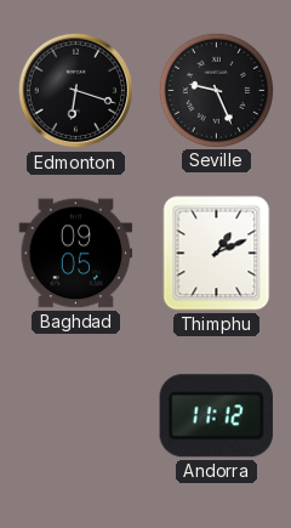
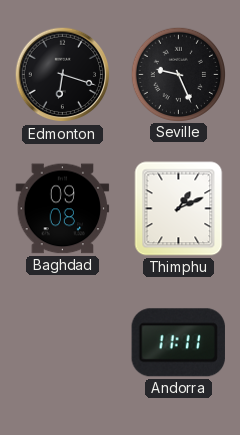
Baghdad: 09:05 -> 09:08 (63, 209)
Andorra: 11:12 -> 11:11 (178, 343)
